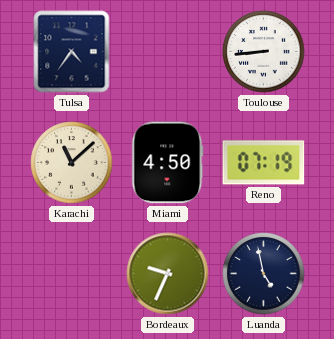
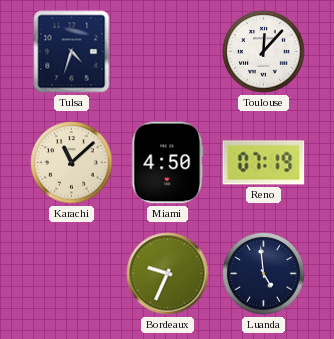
Tulsa: 4:36 -> 4:33 (72, 52)
Toulouse: 8:44 -> 12:07 (264, 52)
Luanda: 4:58 -> 4:59 (264, 274)
